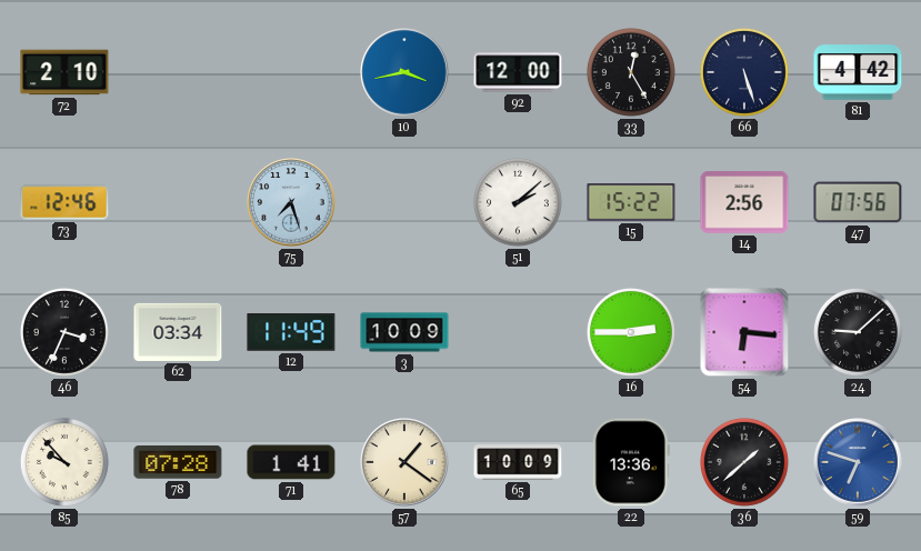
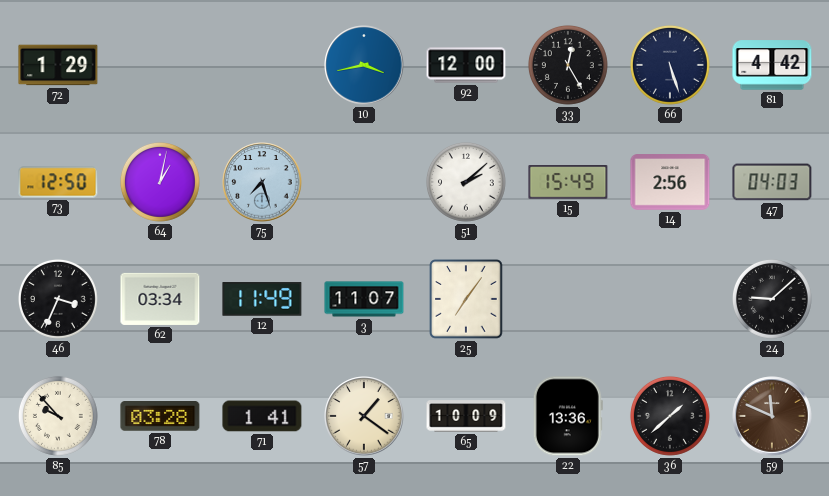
72: 2:10 -> 1:29 (58, 65)
73: 12:46 -> 12:50 (58, 182)
64: none -> 1:02 (160, 182)
15: 15:22 -> 15:49 (568, 183)
47: 07:56 -> 04:03 (772, 182)
3: 10:09 -> 11:07 (364, 299)
25: none -> 7:06 (466, 299)
16: 2:45 -> none (631, 332)
54: 6:16 -> none (744, 332)
78: 07:28 -> 03:28 (160, 416)
59: 6:48 -> 11:49 (772, 416)
59 dial: blue -> brown (772, 416)
